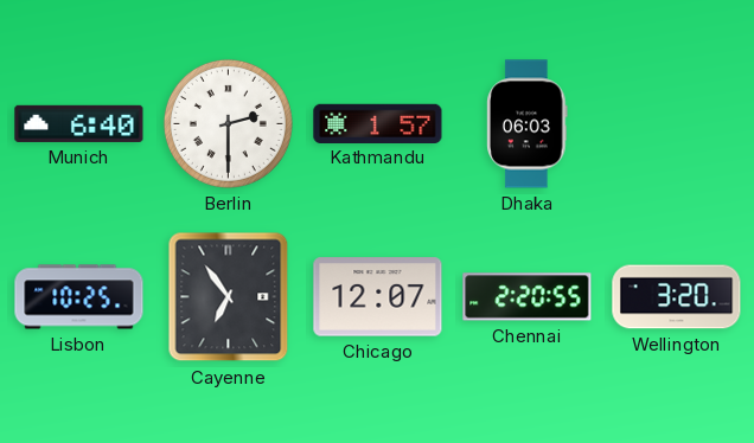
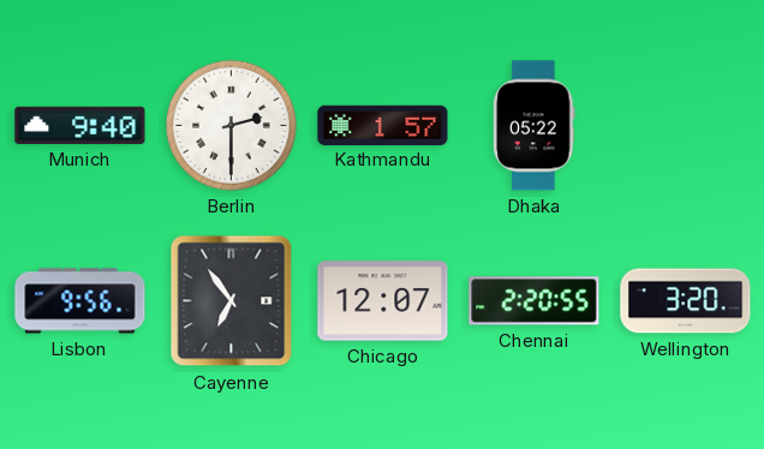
Munich: 6:40 -> 9:40 (80, 125)
Dhaka: 06:03 -> 05:22 (535, 126)
Lisbon: 10:25 -> 9:56 (80, 301)
